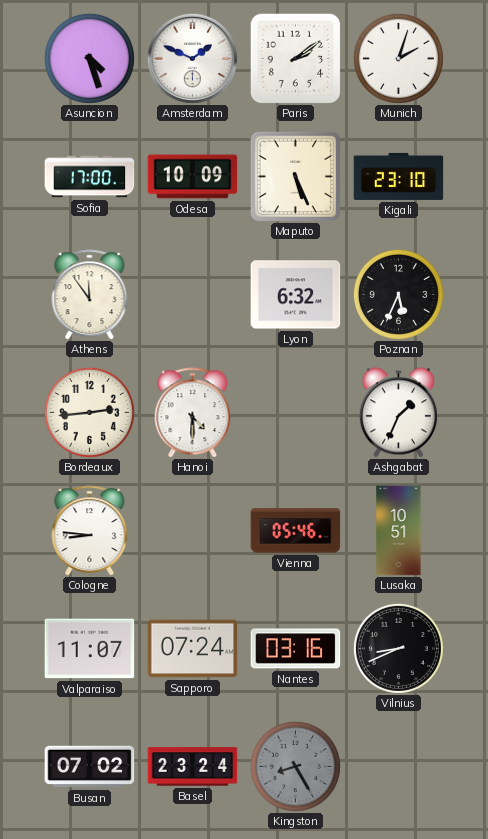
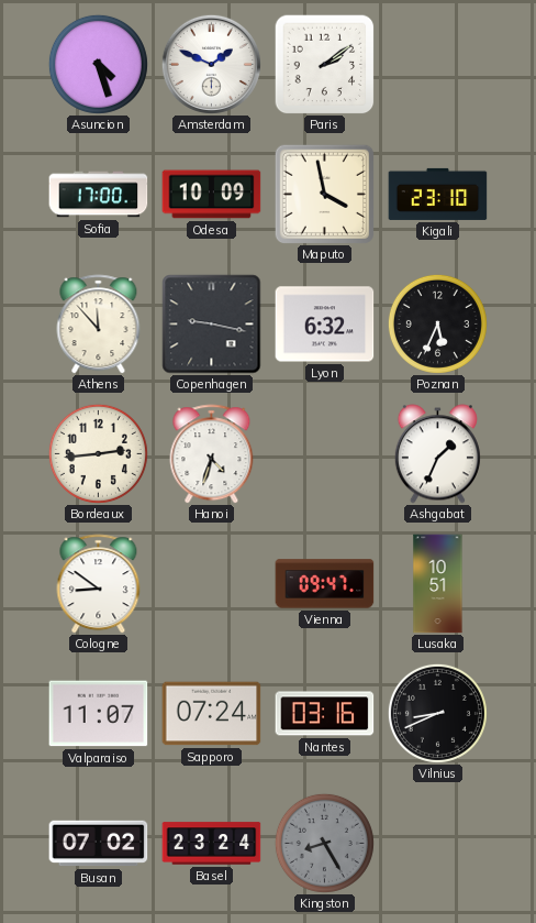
Munich: 2:03 -> none (398, 58)
Maputo: 5:26 -> 3:58 (324, 194)
Athens: 11:54 -> 11:53 (99, 325)
Copenhagen: none -> 9:17 (212, 325)
Hanoi: 4:30 -> 4:33 (212, 454)
Cologne: 8:46 -> 8:51 (99, 584)
Vienna: 05:46 -> 09:47 (325, 584)
